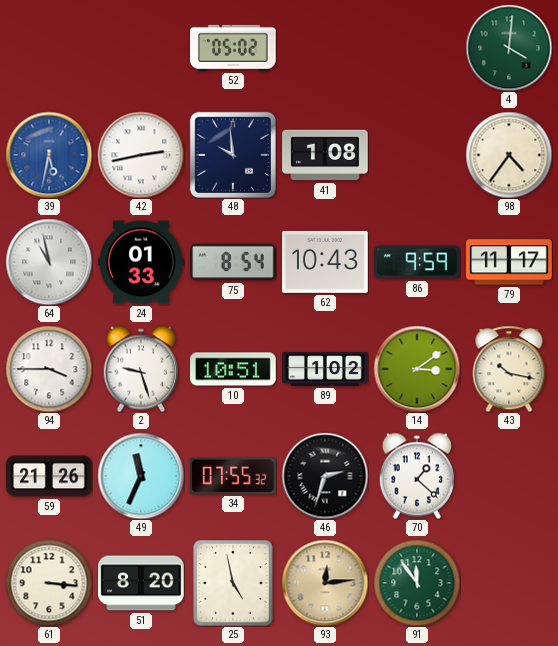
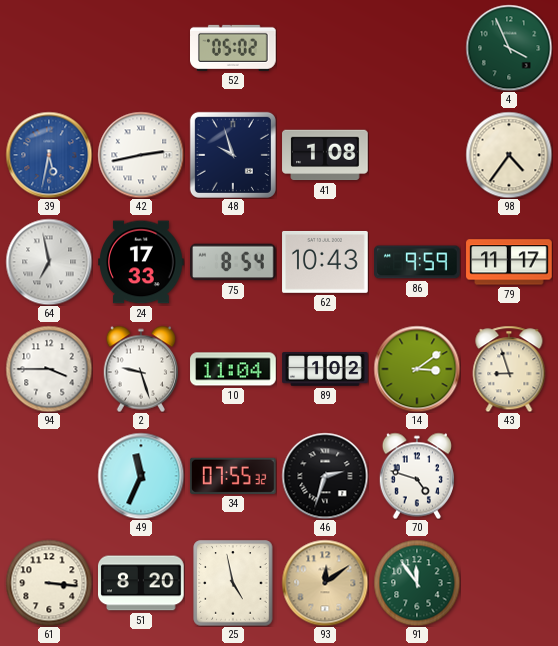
4: 4:01 -> 3:56 (509, 48)
48: 9:59 -> 9:57 (233, 155)
64: 10:58 -> 6:58 (49, 262)
24: 01:33 -> 17:33 (141, 262)
10: 10:51 -> 11:04 (233, 369)
43: 10:17 -> 8:57 (509, 369)
59: 21:26 -> none (49, 476)
70: 1:22 -> 4:48 (416, 476)
93: 12:14 -> 12:09 (325, 583)
